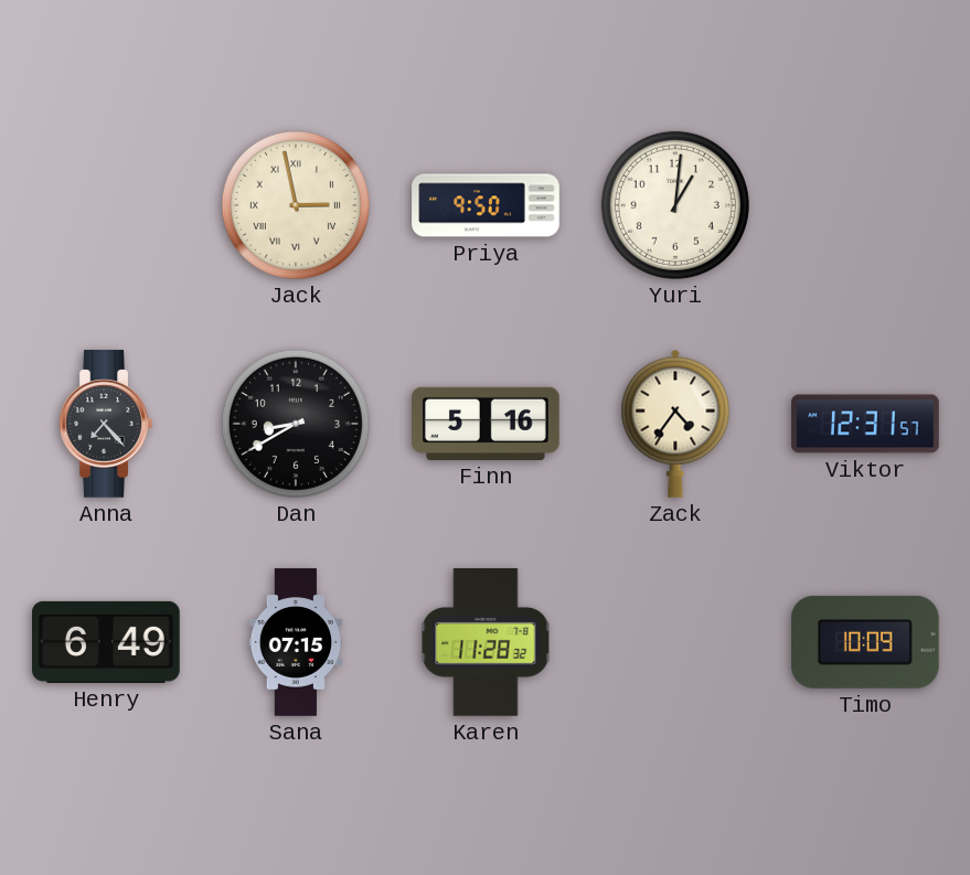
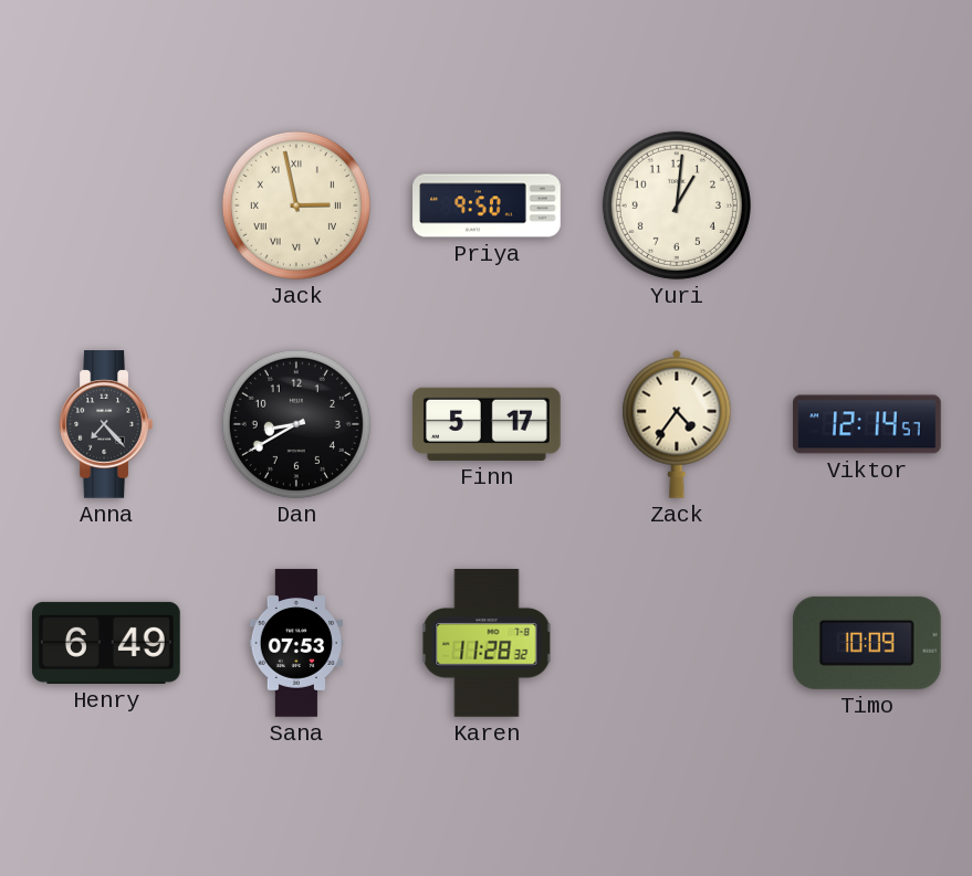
Finn: 5:16 -> 5:17 (488, 424)
Viktor: 12:31 -> 12:14 (867, 424)
Sana: 07:15 -> 07:53 (296, 643)
